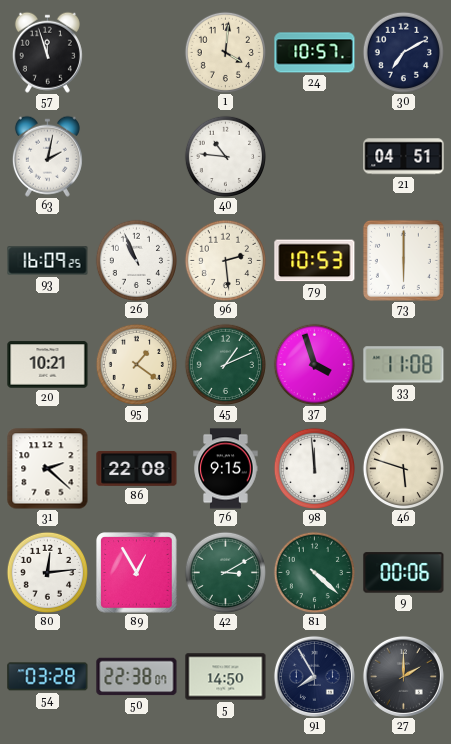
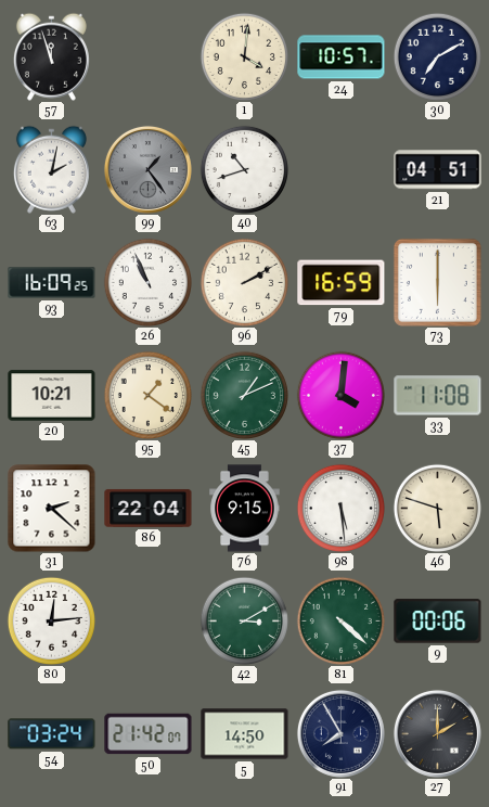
99: none -> 1:24 (147, 169)
40: 10:46 -> 10:42 (244, 169)
96: 2:29 -> 2:10 (244, 282)
79: 10:53 -> 16:59 (342, 283)
37: 3:57 -> 4:01 (340, 395)
86: 22:08 -> 22:04 (149, 508)
98: 11:59 -> 5:29 (340, 508)
89: 12:55 -> none (137, 573)
54: 03:28 -> 03:24 (52, 734)
50: 22:38 -> 21:42 (149, 734)
